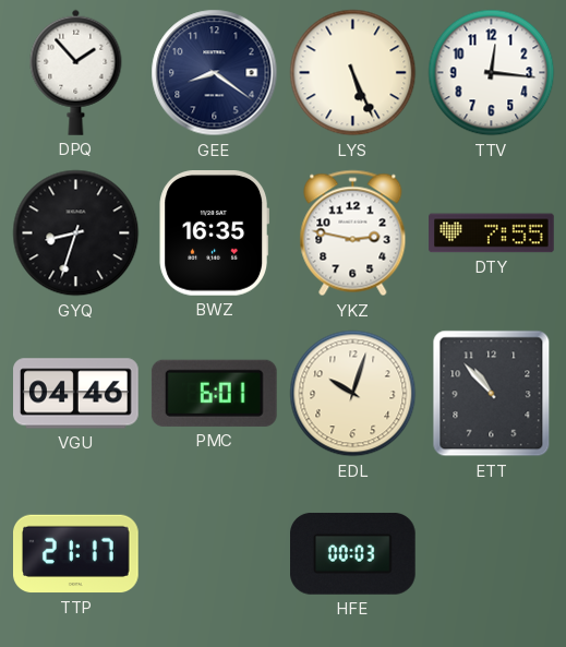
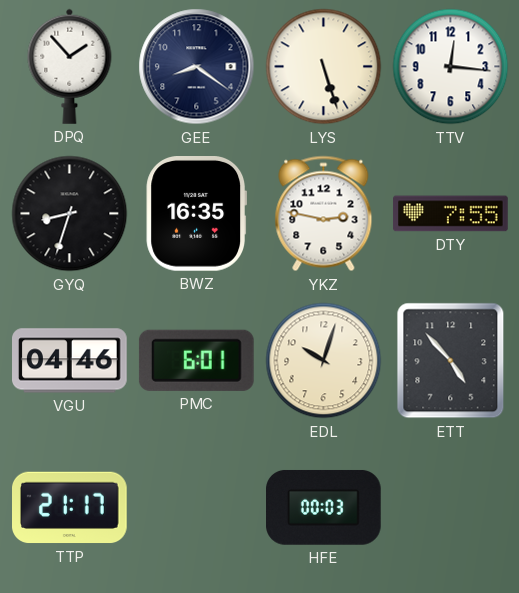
LYS: 5:26 -> 5:27 (324, 67)
ETT: 10:53 -> 4:53 (451, 361)
